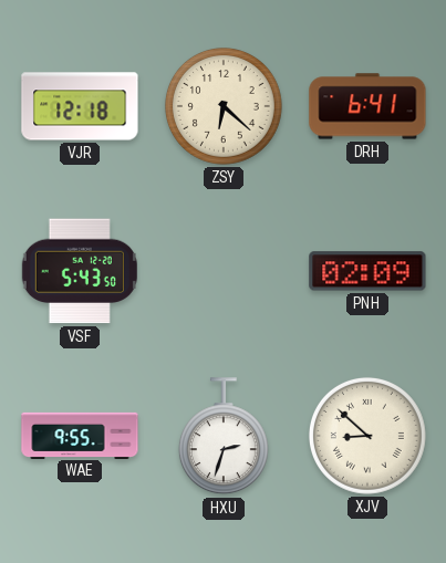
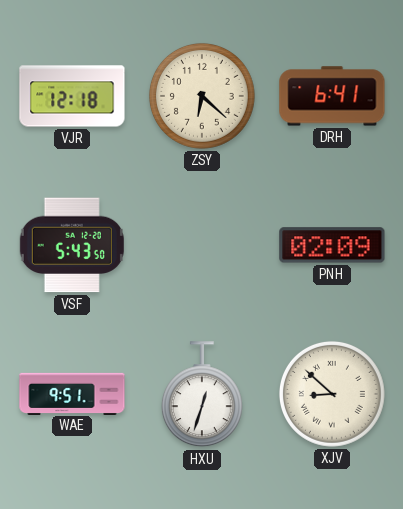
WAE: 9:55 -> 9:51 (72, 393)
HXU: 2:33 -> 12:33 (202, 395)
